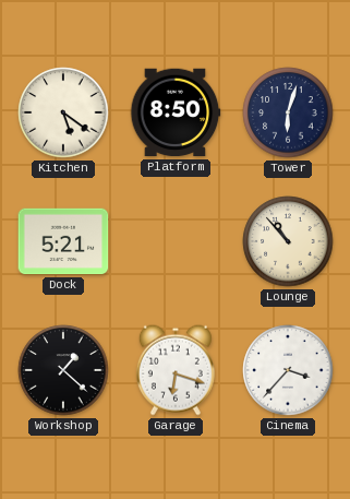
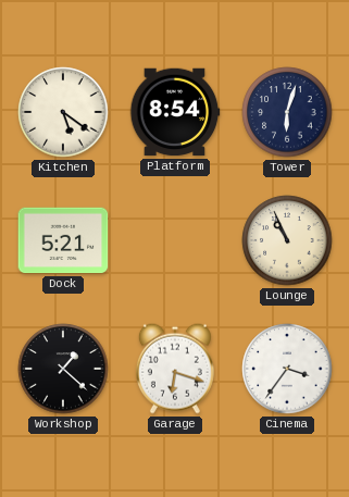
Platform: 8:50 -> 8:54 (175, 112)
Lounge: 10:53 -> 10:56 (287, 240)
Cinema: 3:37 -> 3:36 (287, 369)
